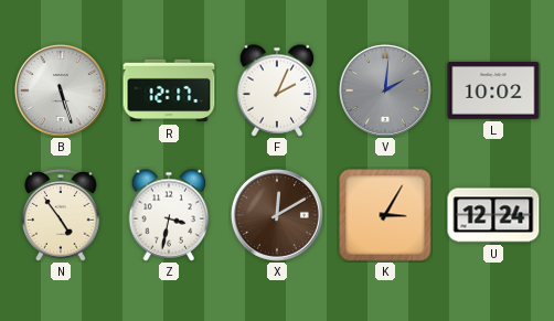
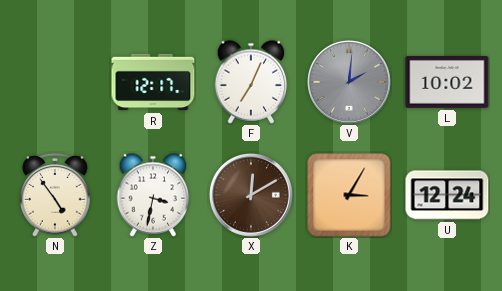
B: 5:27 -> none (61, 90)
F: 2:04 -> 7:04 (251, 82)
